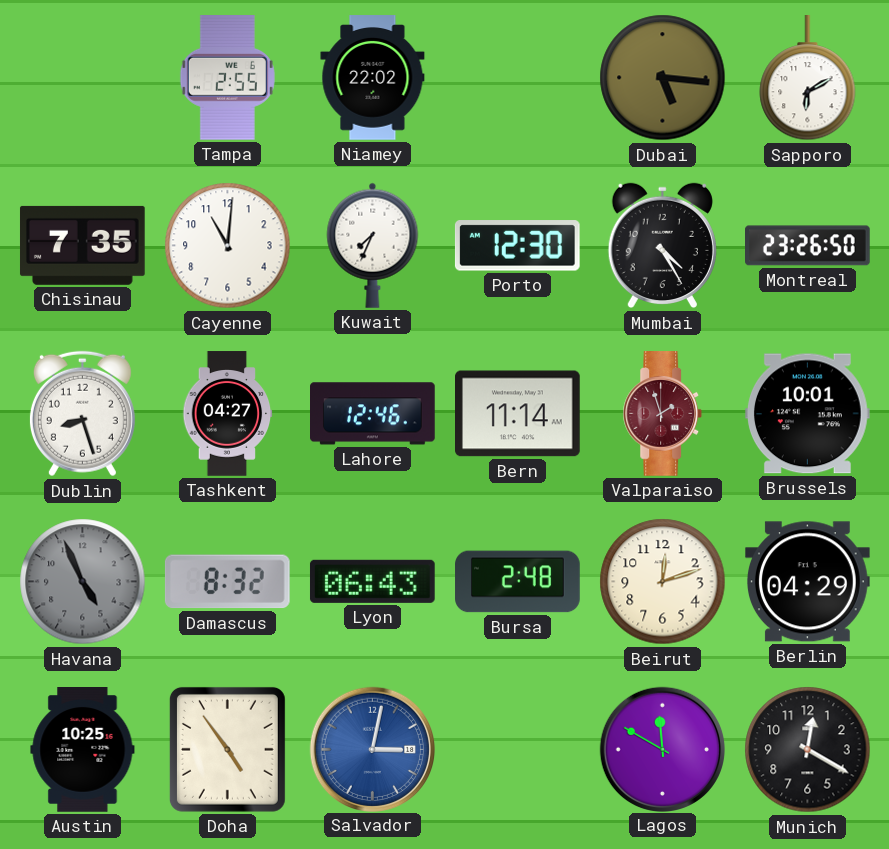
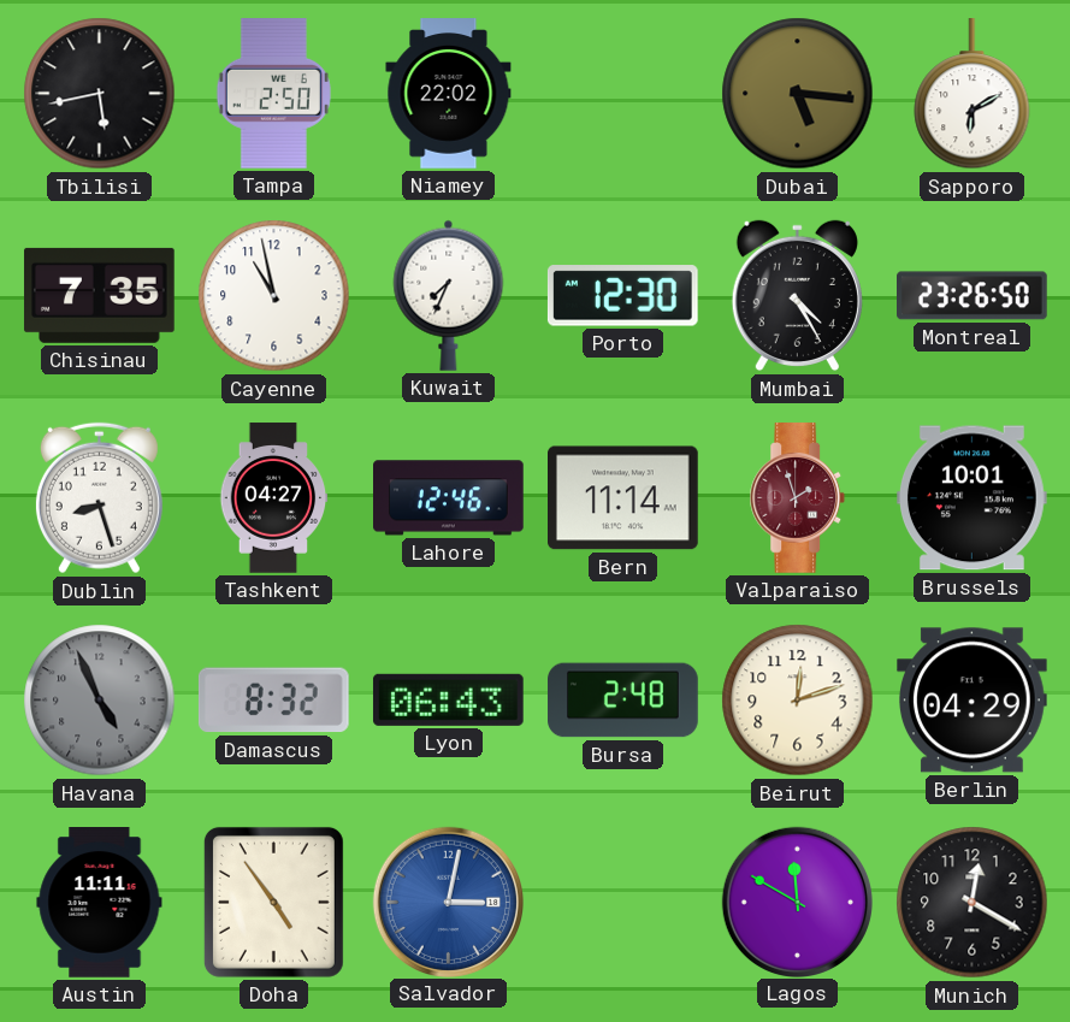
Tbilisi: none -> 5:43 (100, 94)
Tampa: 2:55 -> 2:50 (273, 94)
Cayenne: 11:01 -> 10:58 (274, 296)
Austin: 10:25 -> 11:11 (100, 903)
